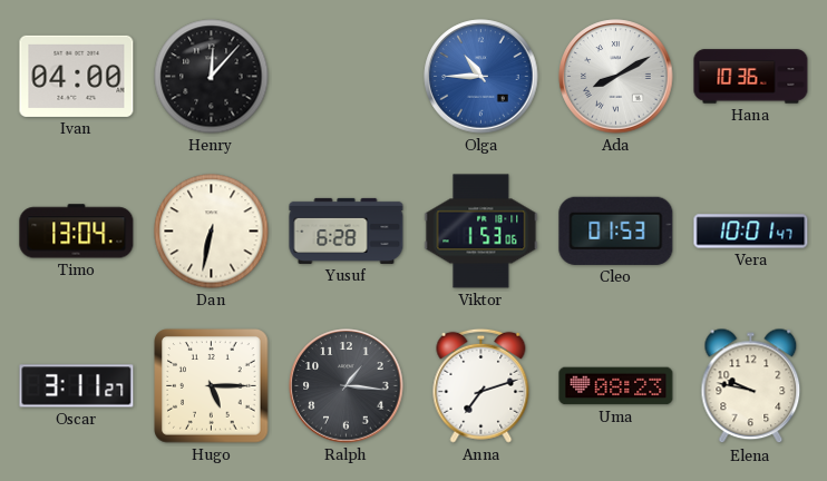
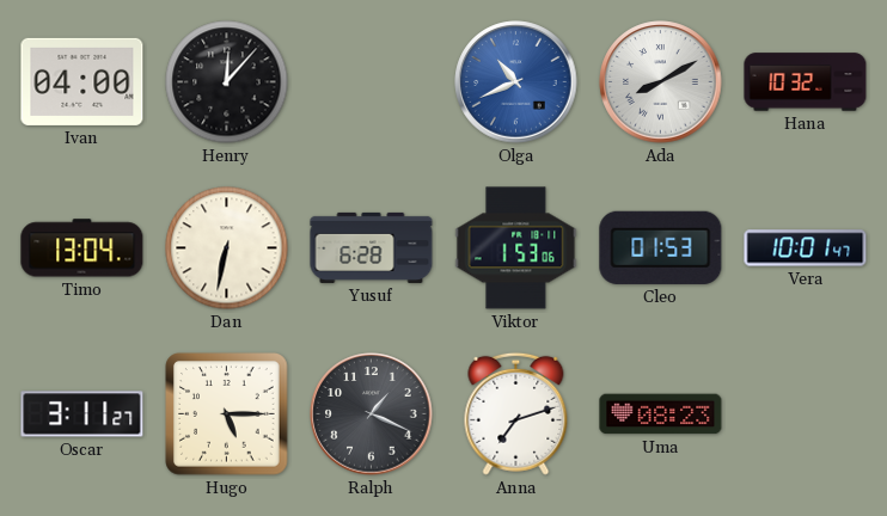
Olga: 10:45 -> 10:41 (516, 82)
Hana: 10:36 -> 10:32 (806, 82)
Ralph: 1:16 -> 1:19 (372, 414)
Elena: 9:47 -> none (751, 386)
